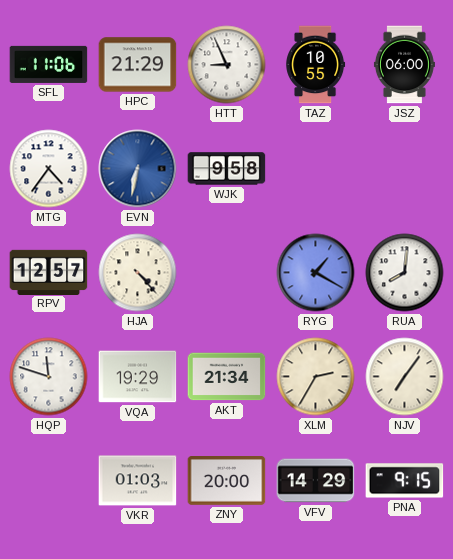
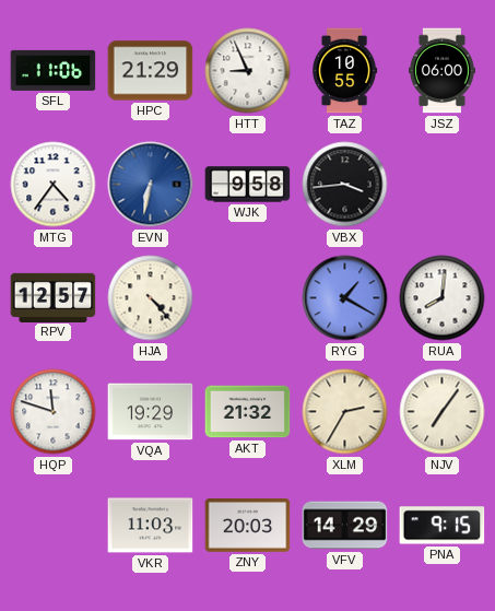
VBX: none -> 3:44 (345, 185)
AKT: 21:34 -> 21:32 (248, 412)
VKR: 01:03 -> 11:03 (151, 526)
ZNY: 20:00 -> 20:03 (248, 526)
